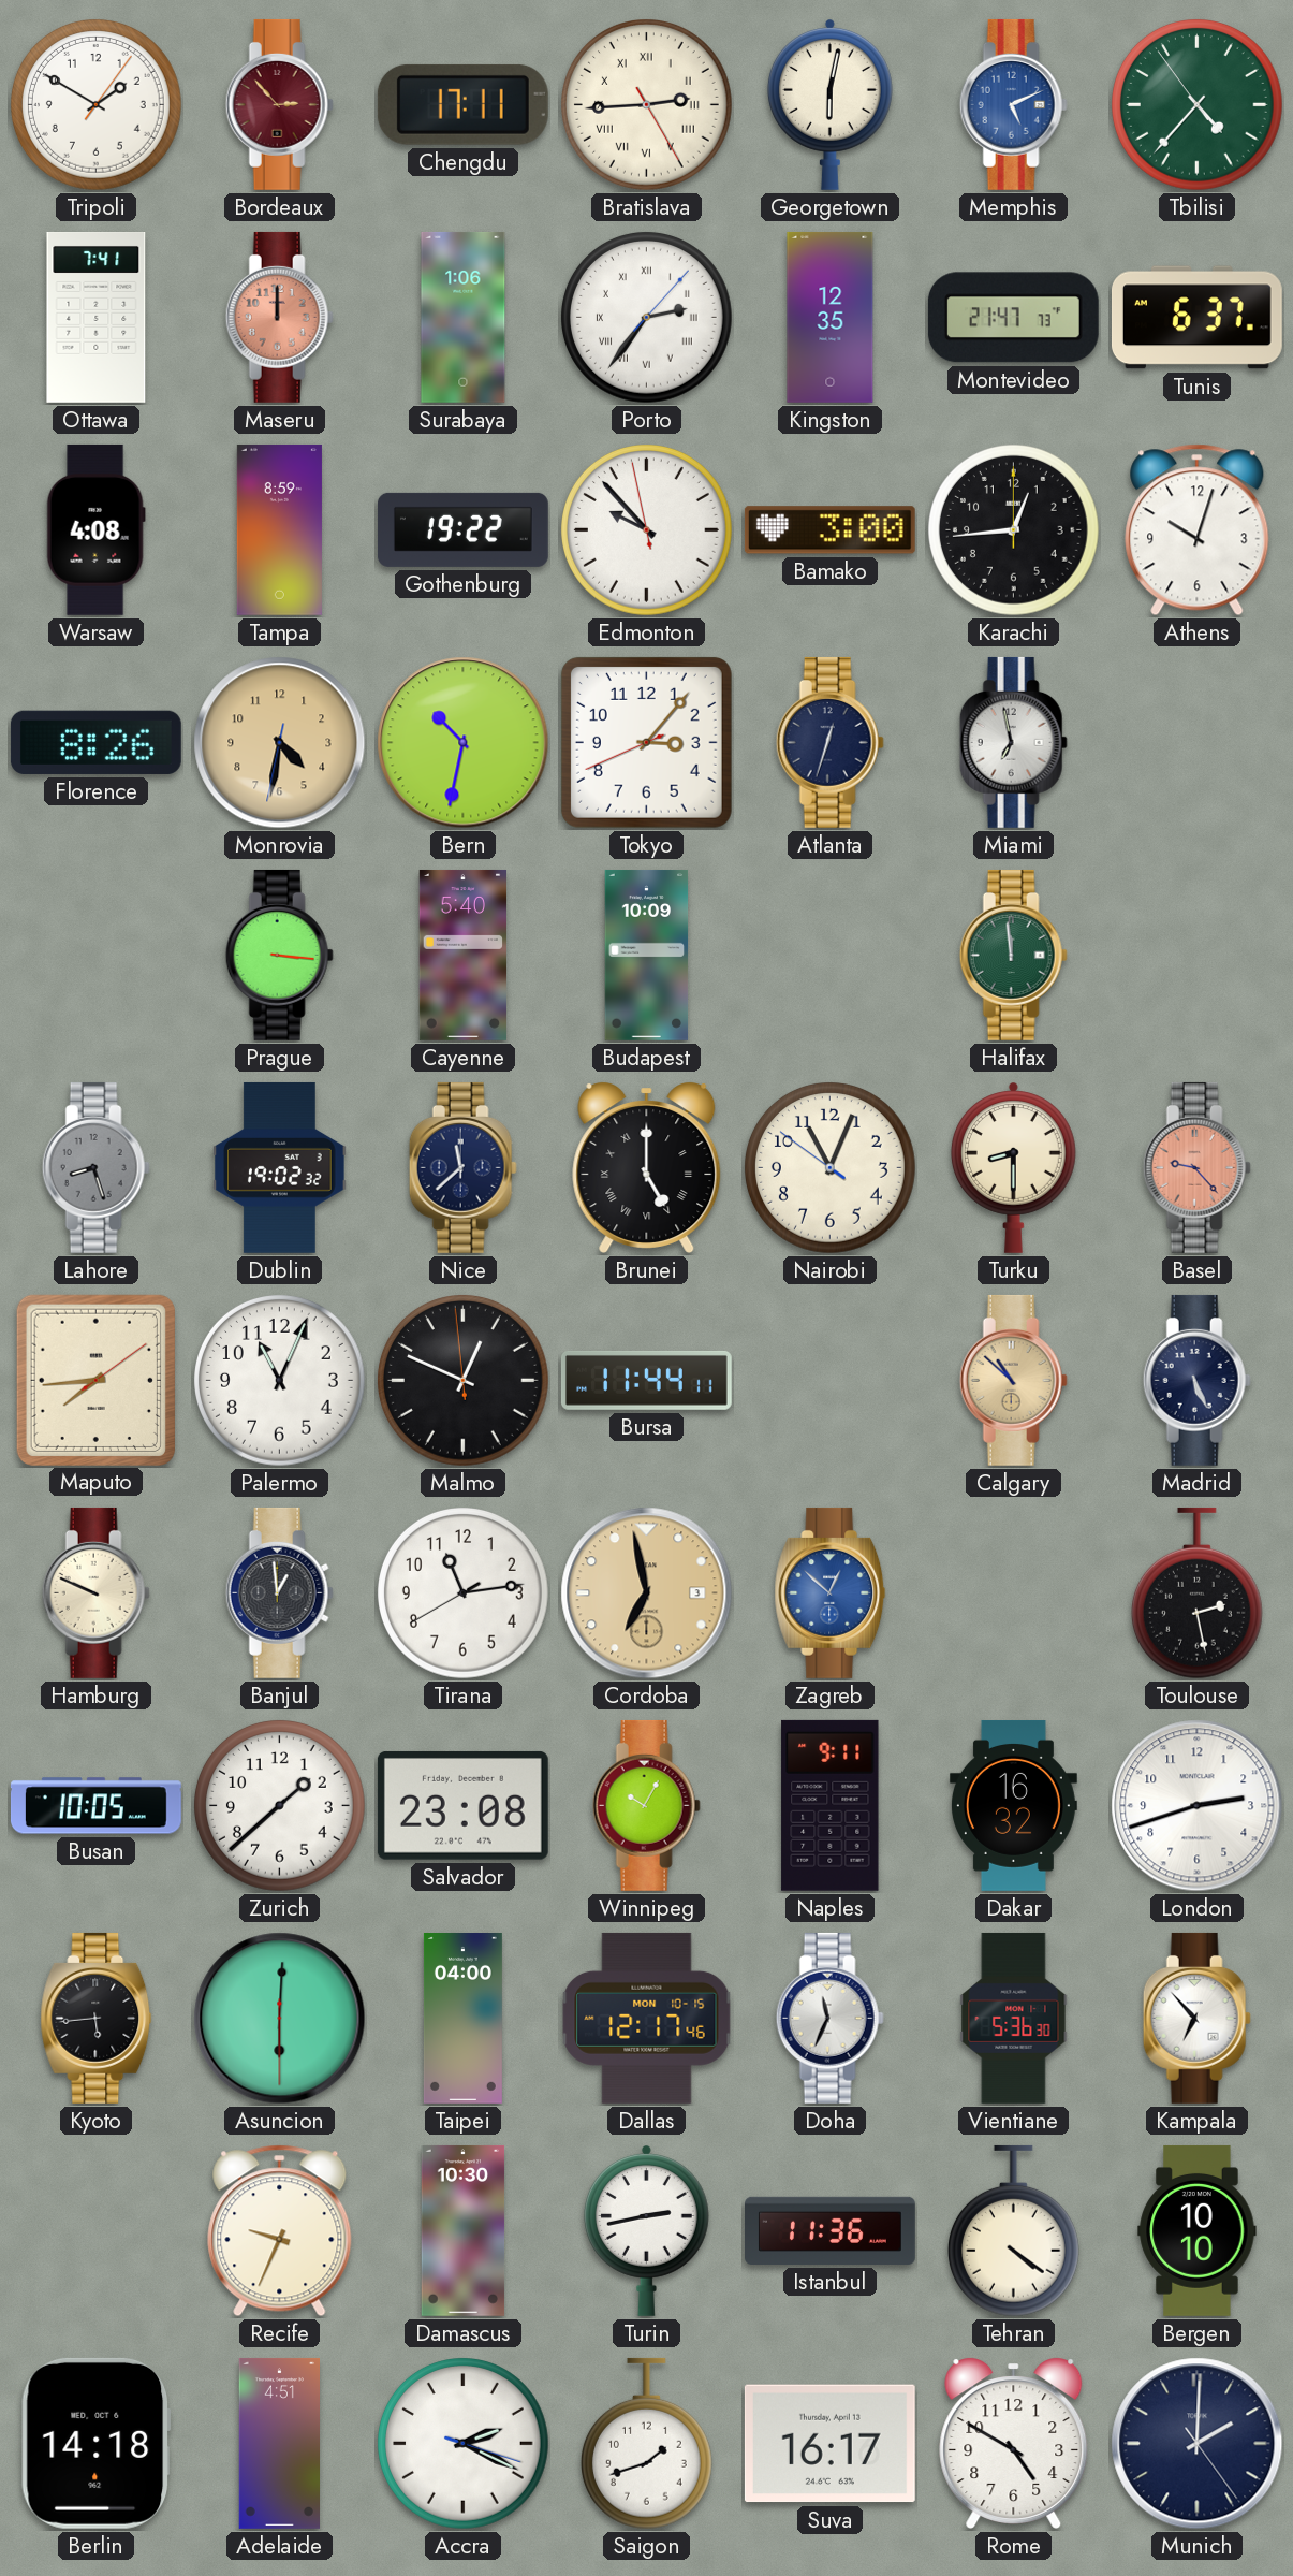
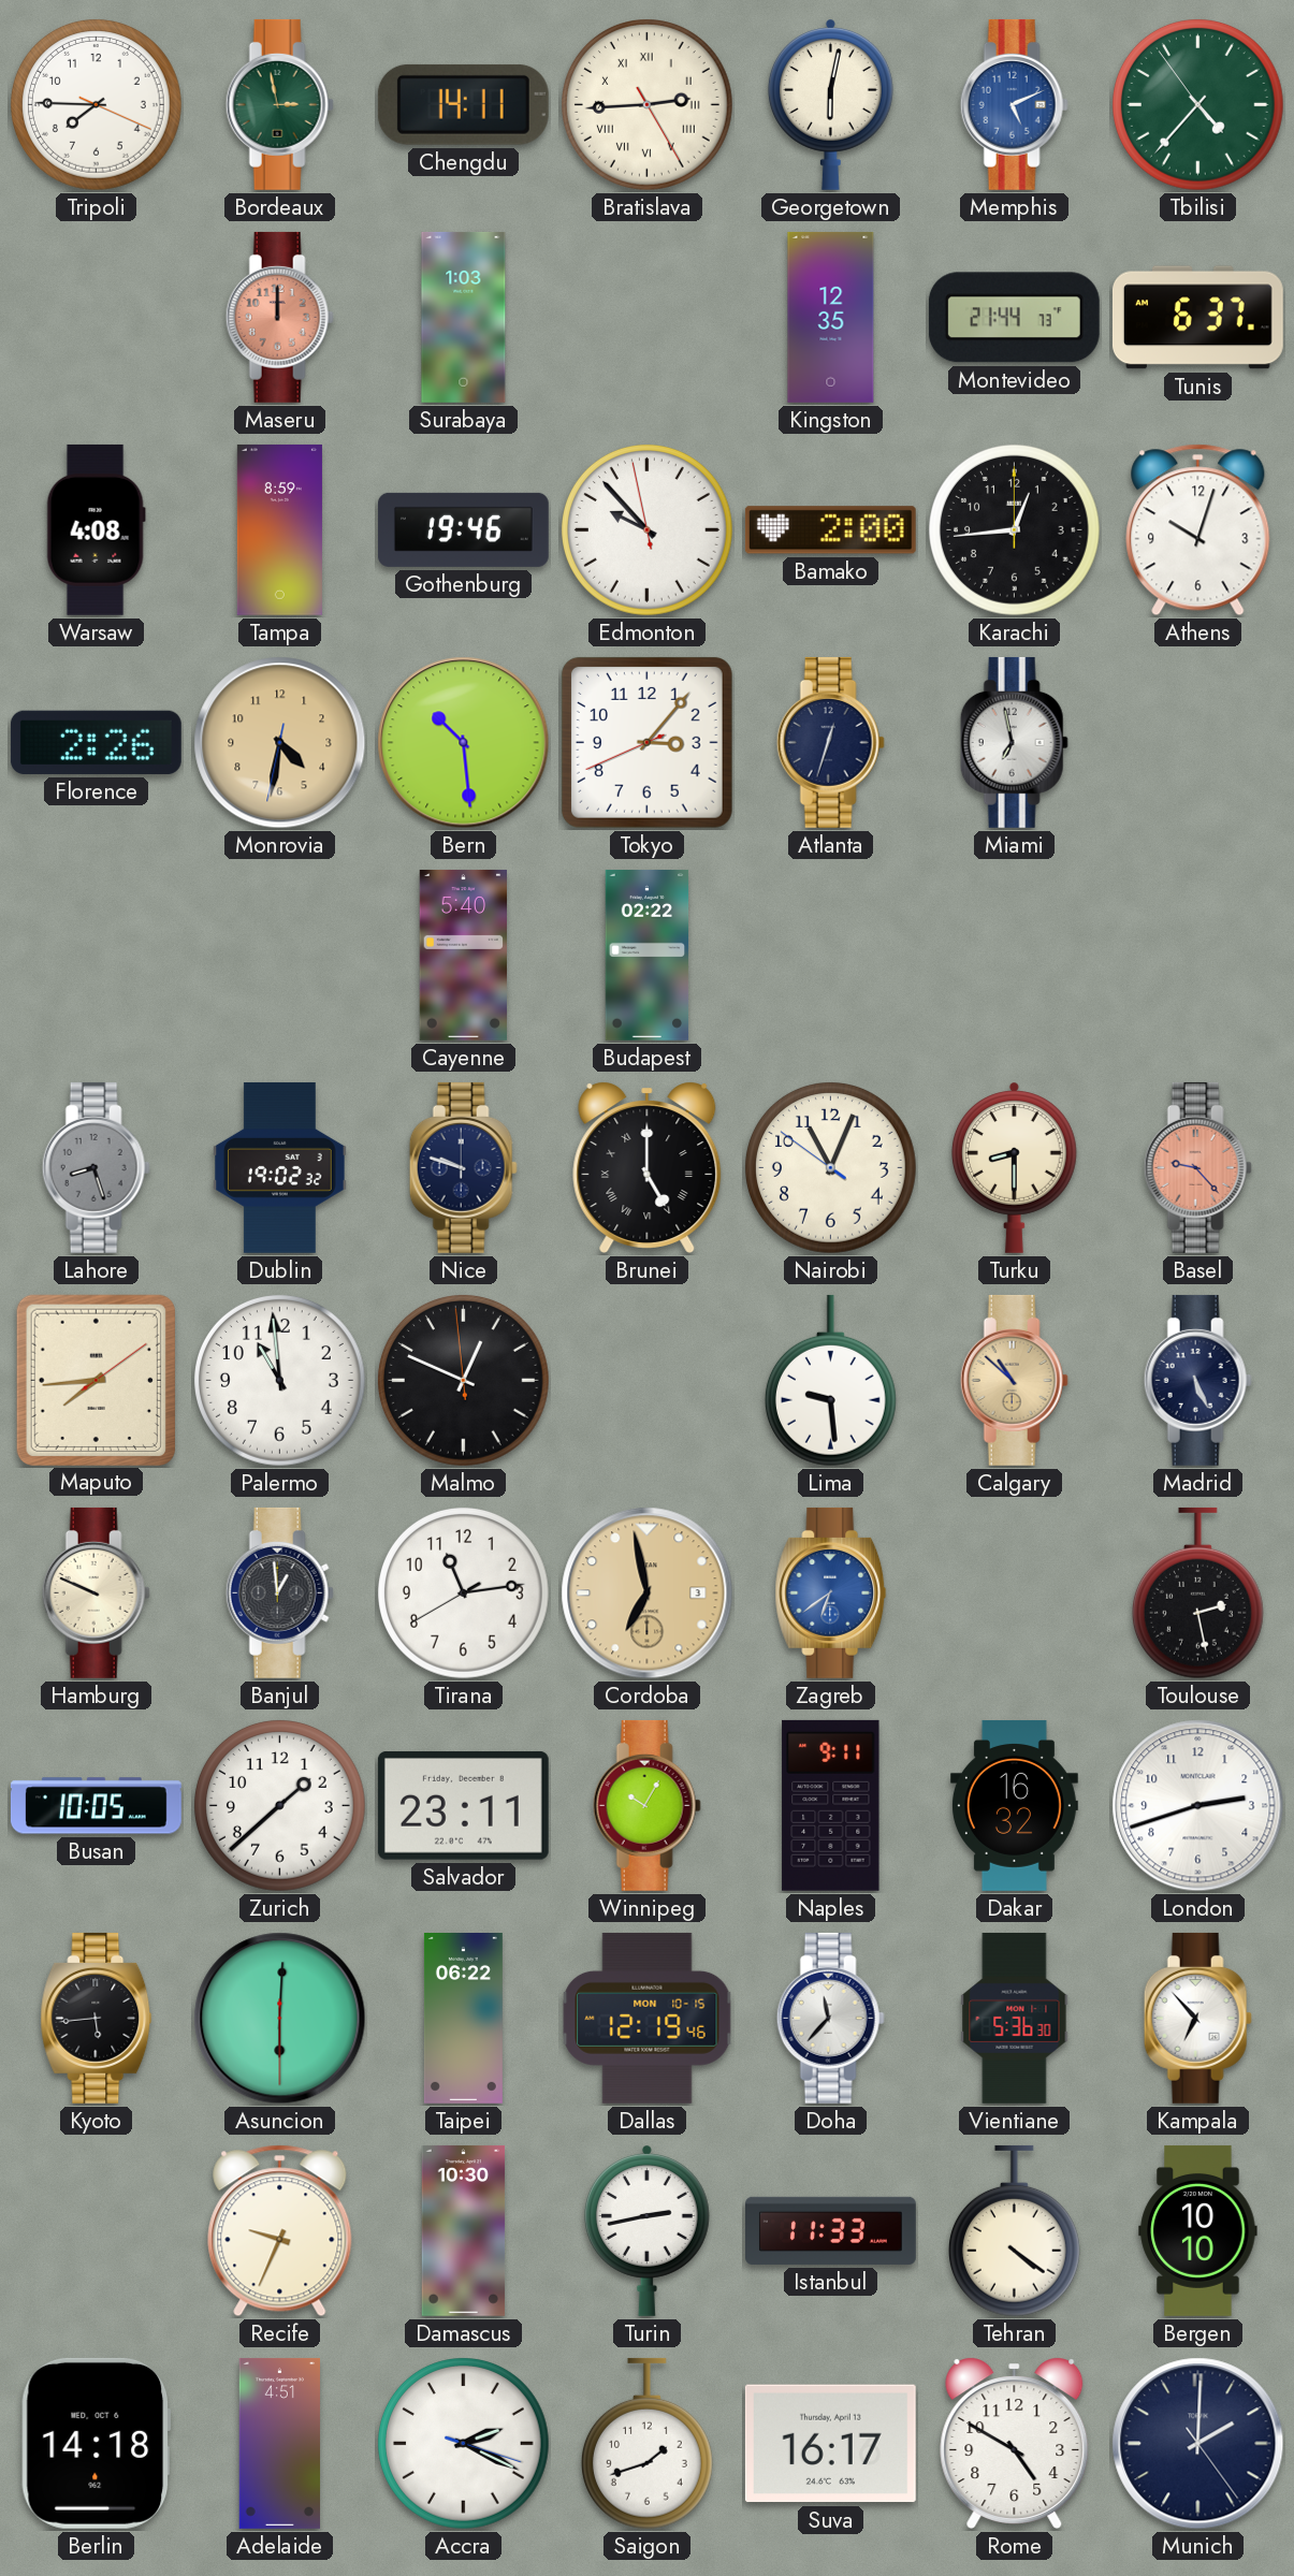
Tripoli: 1:50 -> 7:45 (97, 105)
Bordeaux: 2:53 -> 2:58 (279, 104)
Bordeaux dial: burgundy -> green (279, 104)
Chengdu: 17:11 -> 14:11 (463, 104)
Ottawa: 7:41 -> none (97, 318)
Surabaya: 1:06 -> 1:03 (464, 317)
Porto: 2:36 -> none (647, 318)
Montevideo: 21:47 -> 21:44 (1014, 318)
Gothenburg: 19:22 -> 19:46 (463, 529)
Bamako: 3:00 -> 2:00 (830, 530)
Florence: 8:26 -> 2:26 (96, 742)
Bern: 10:32 -> 10:29 (464, 743)
Prague: 3:16 -> none (279, 955)
Budapest: 10:09 -> 02:22 (648, 955)
Halifax: 11:59 -> none (1013, 955)
Nice: 11:38 -> 9:48 (463, 1167)
Palermo: 11:04 -> 10:59 (280, 1381)
Bursa: 11:44 -> none (646, 1380)
Lima: none -> 9:29 (830, 1381)
Zagreb: 12:52 -> 6:39 (831, 1592)
Salvador: 23:08 -> 23:11 (463, 1805)
Taipei: 04:00 -> 06:22 (463, 2019)
Dallas: 12:17 -> 12:19 (648, 2018)
Doha: 11:34 -> 11:37 (830, 2018)
Istanbul: 11:36 -> 11:33 (831, 2230)
